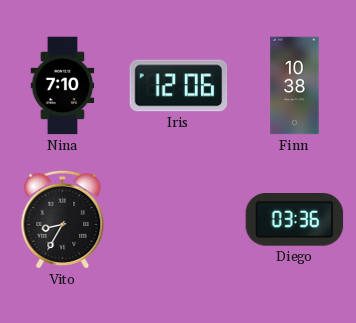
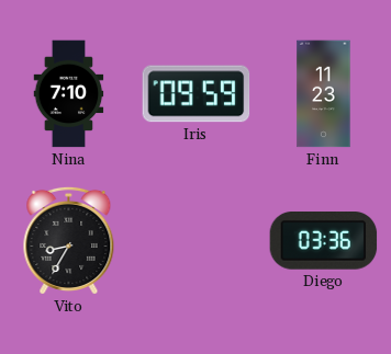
Iris: 12:06 -> 09:59 (197, 94)
Finn: 10:38 -> 11:23 (324, 94)
